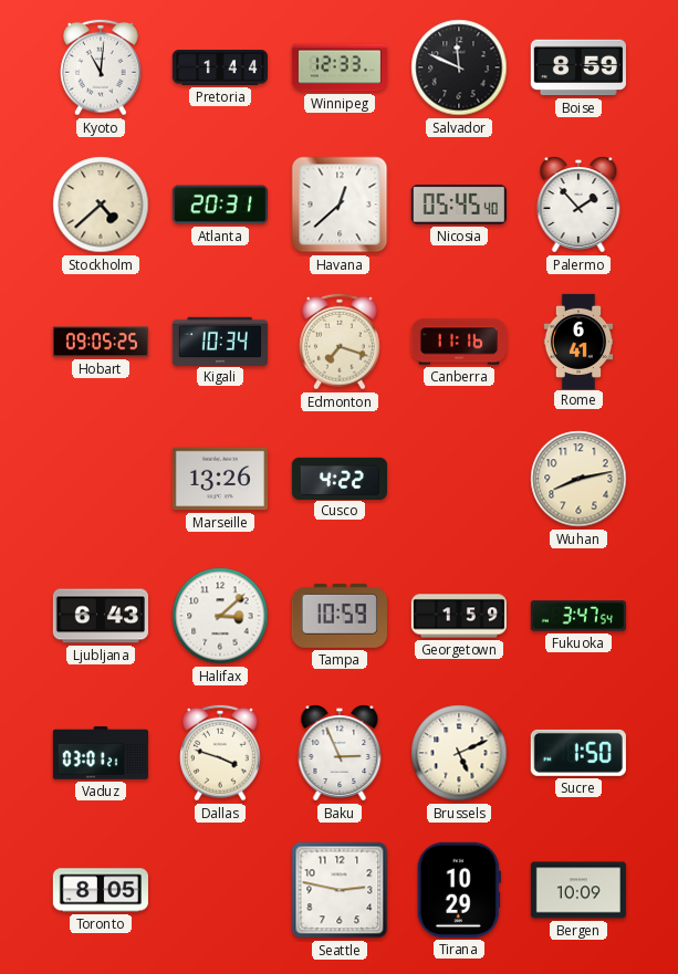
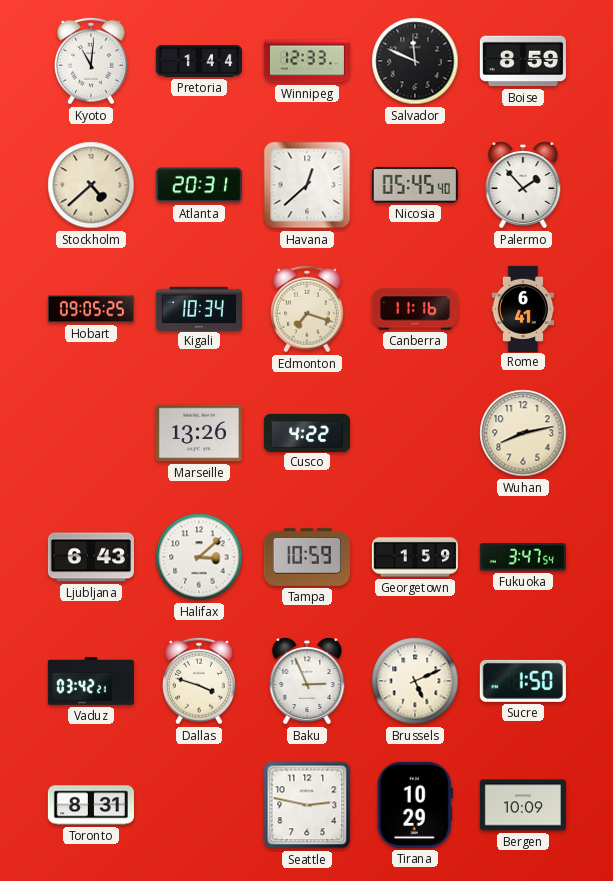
Vaduz: 03:01 -> 03:42 (90, 681)
Toronto: 8:05 -> 8:31 (91, 805)
